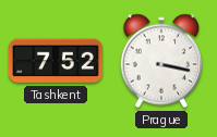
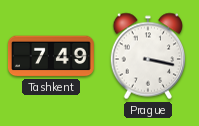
Tashkent: 7:52 -> 7:49 (52, 56)
